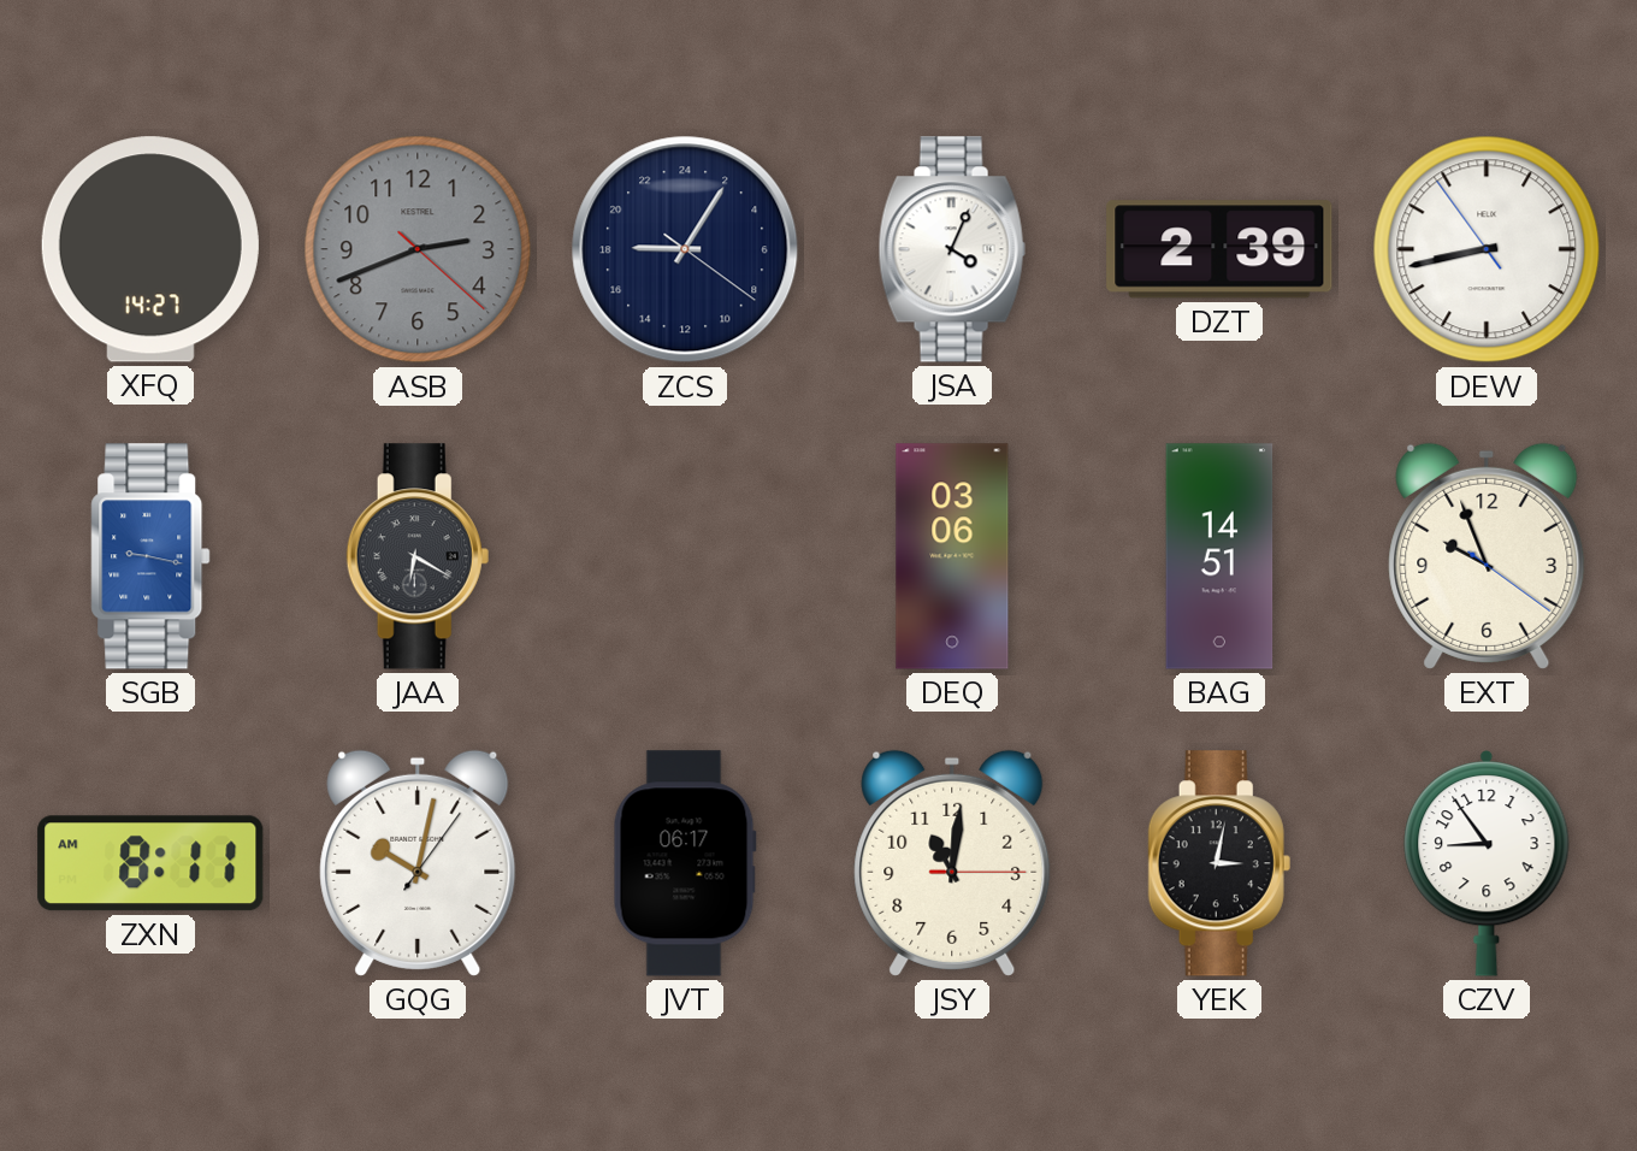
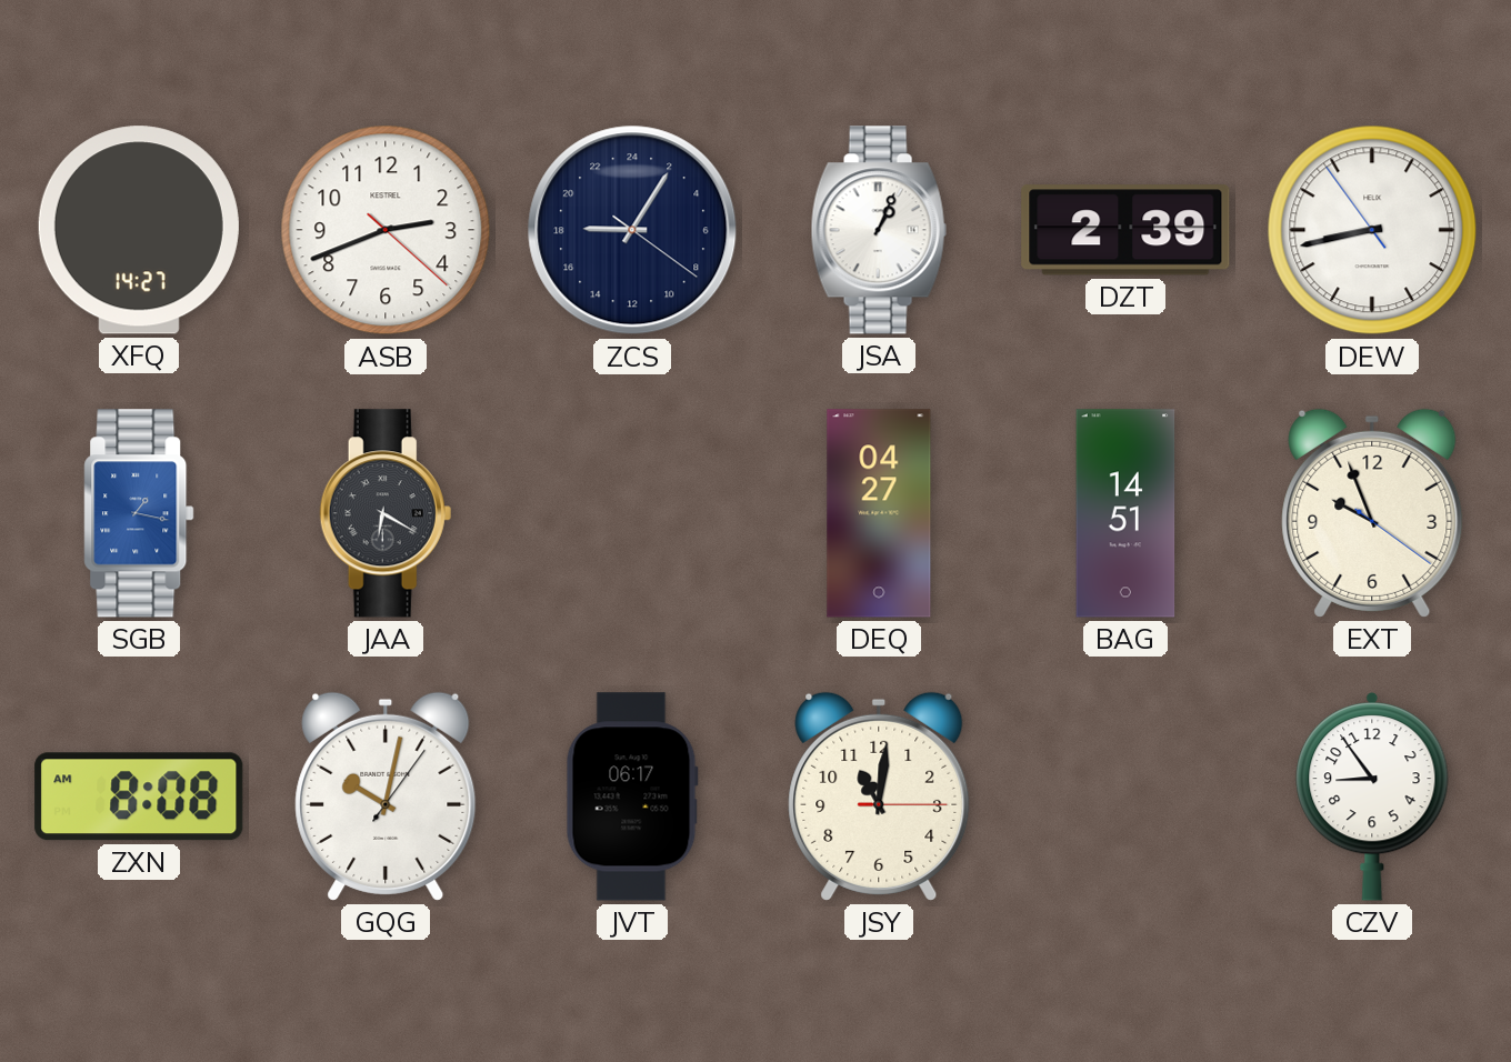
ASB dial: grey -> white (386, 230)
JSA: 4:04 -> 1:04 (879, 230)
SGB: 9:17 -> 1:17 (139, 513)
DEQ: 03:06 -> 04:27 (879, 513)
ZXN: 8:11 -> 8:08 (139, 796)
YEK: 3:02 -> none (1219, 863)
